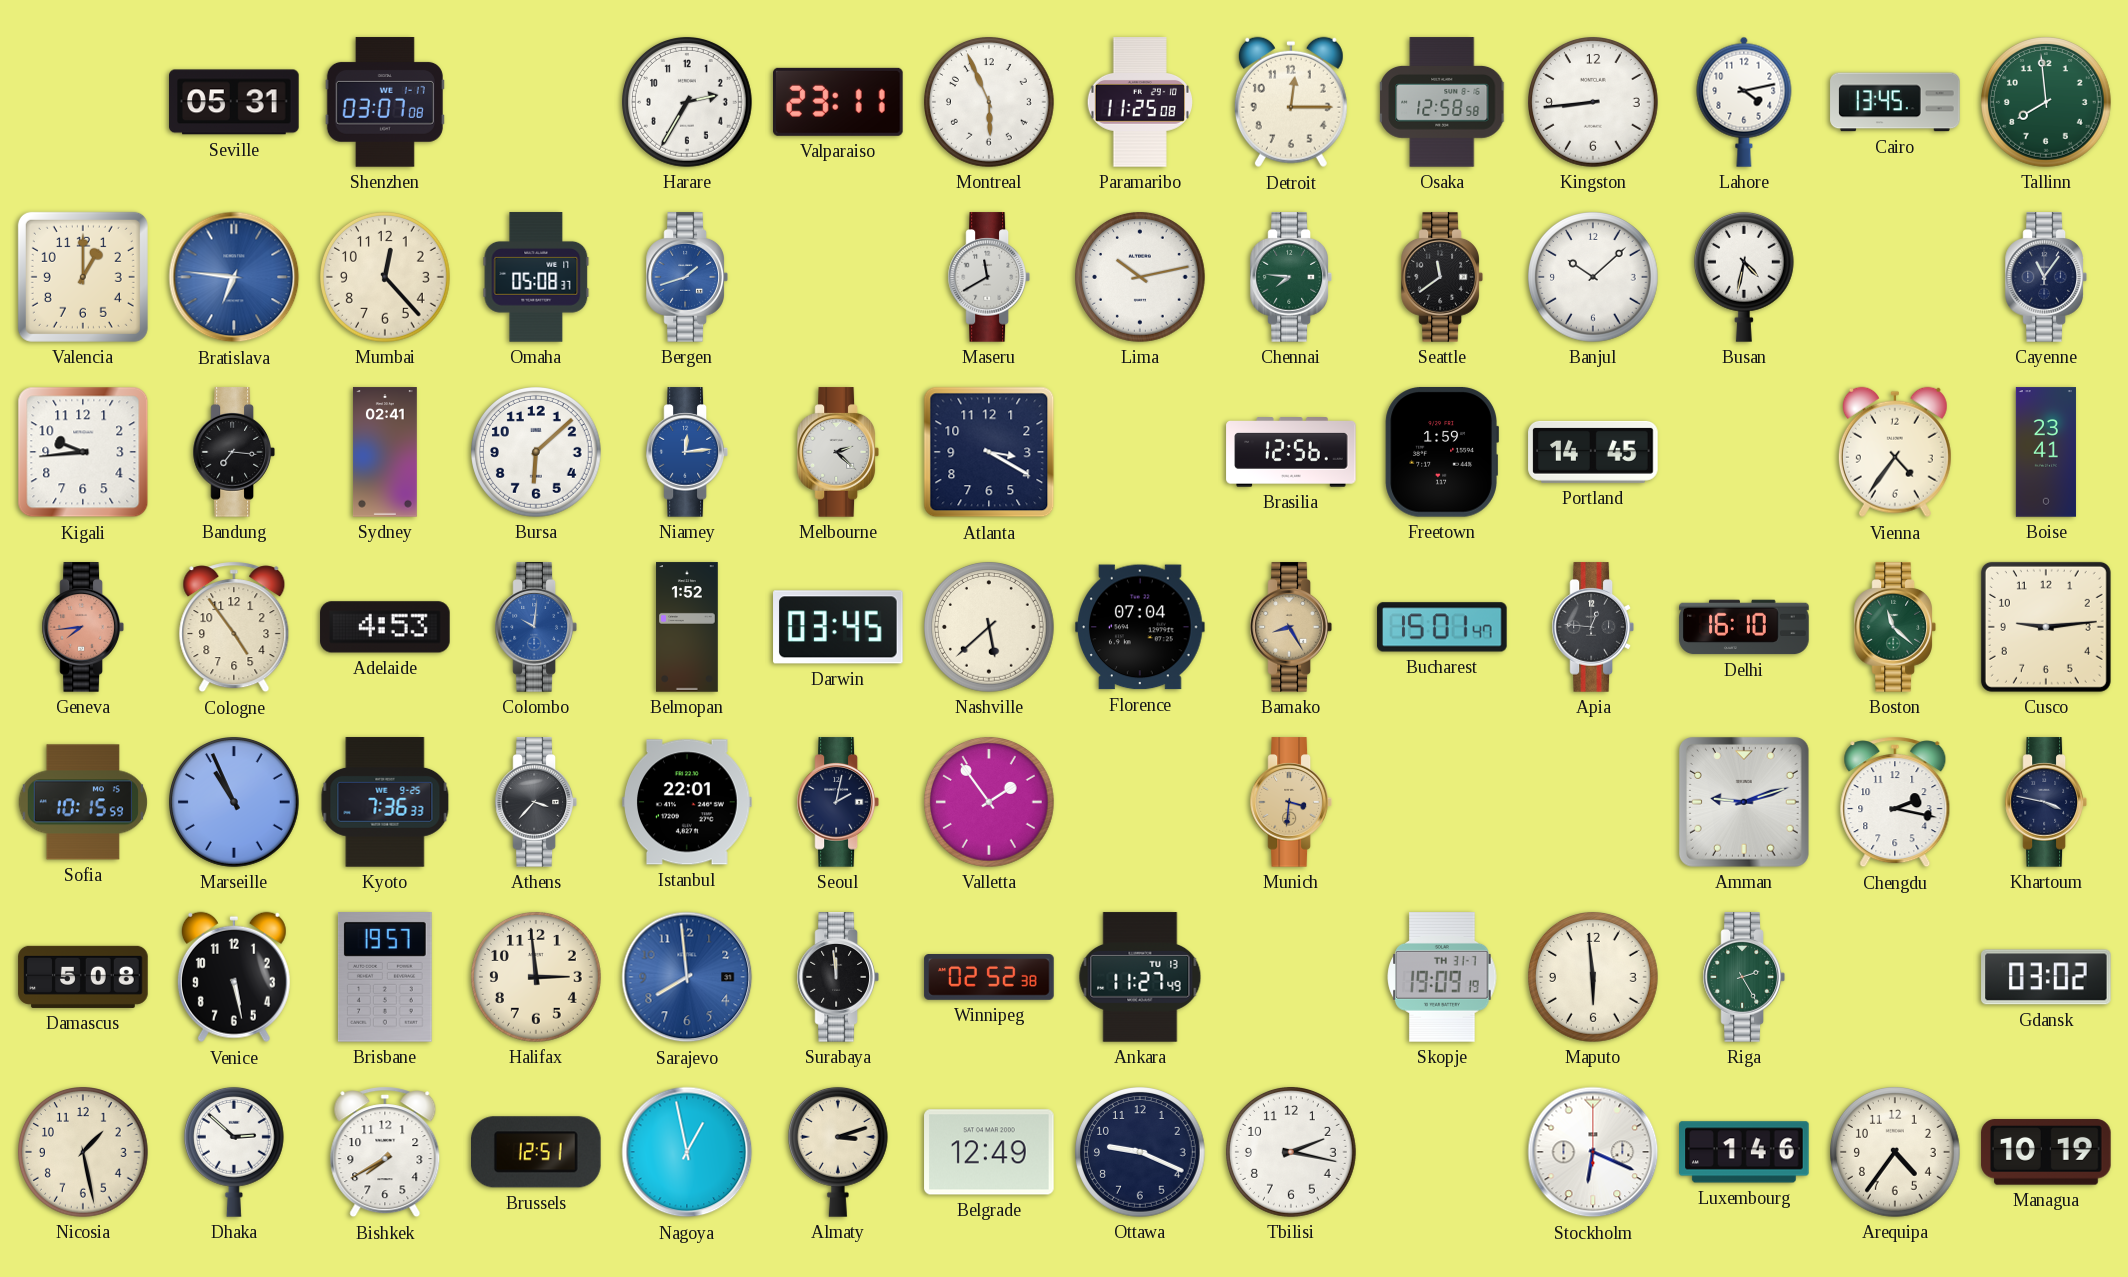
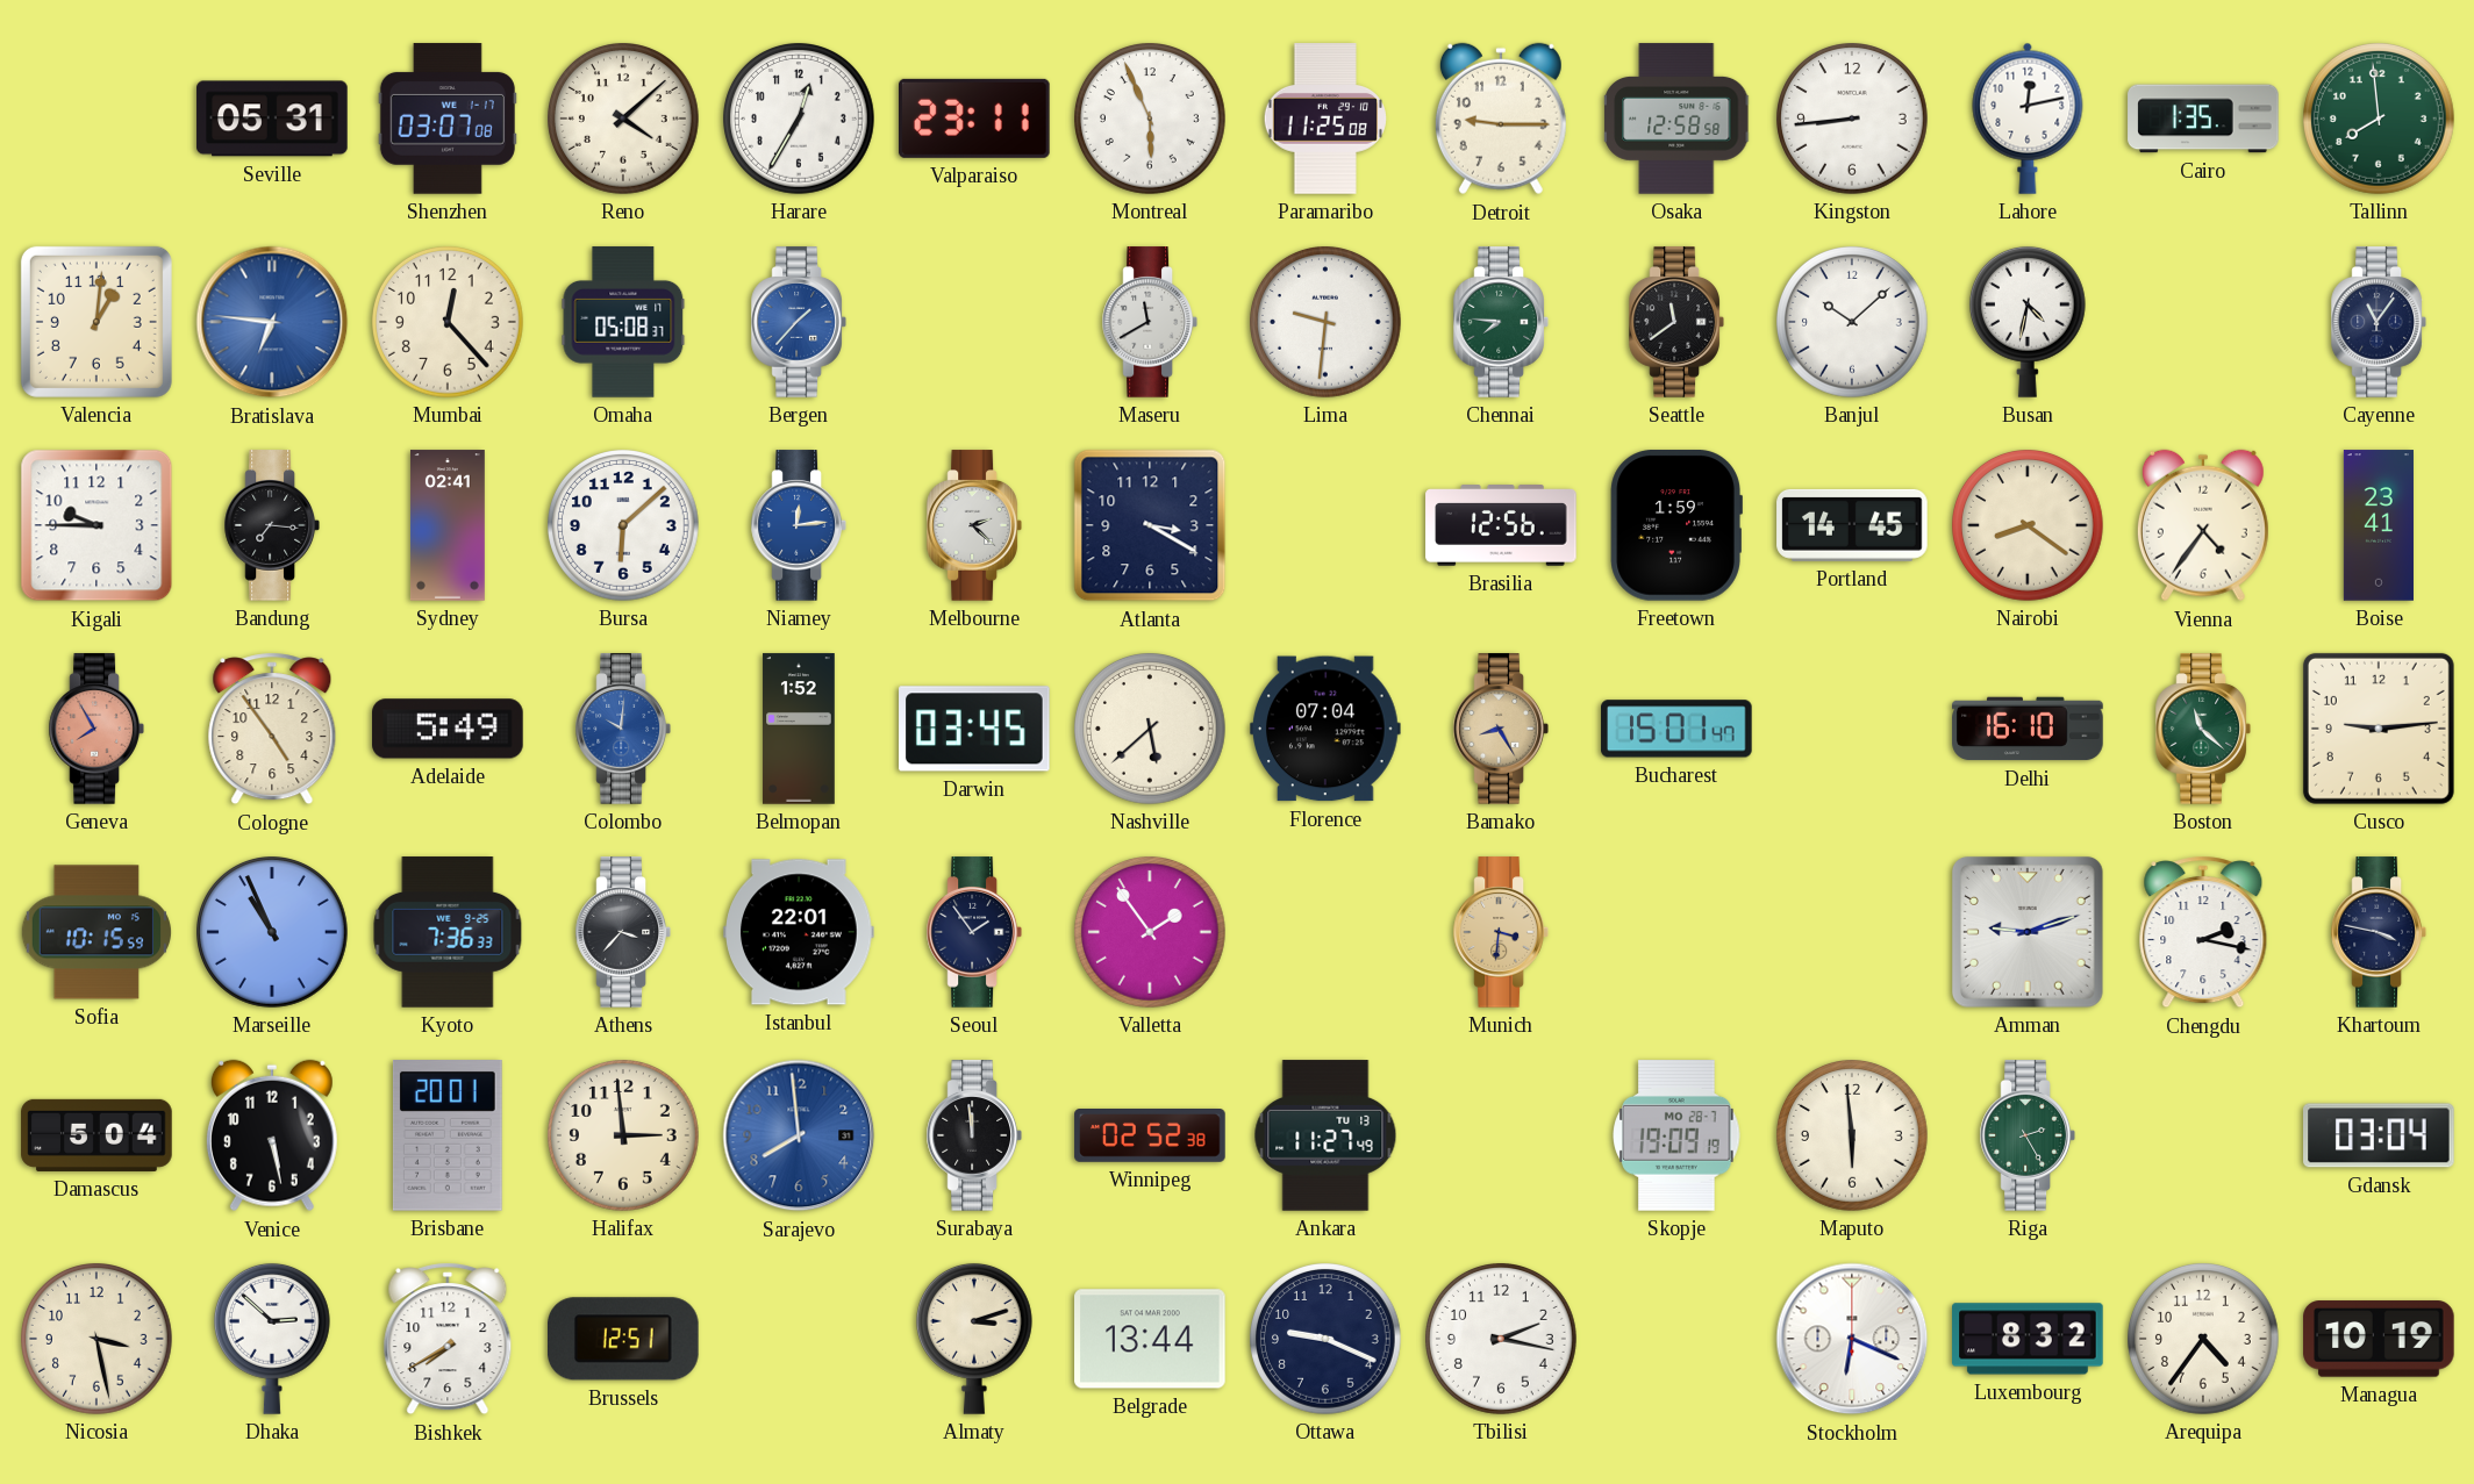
Reno: none -> 4:08 (624, 120)
Harare: 2:35 -> 12:35 (800, 120)
Detroit: 12:15 -> 9:15 (1501, 119)
Lahore: 4:13 -> 12:13 (2028, 119)
Cairo: 13:45 -> 1:35 (2203, 119)
Valencia: 1:00 -> 1:01 (96, 322)
Bergen: 1:42 -> 1:37 (799, 322)
Lima: 10:13 -> 9:31 (1327, 323)
Kigali: 9:44 -> 9:45 (96, 525)
Nairobi: none -> 8:21 (2029, 526)
Geneva: 7:44 -> 7:55 (96, 729)
Adelaide: 4:53 -> 5:49 (448, 729)
Apia: 12:46 -> none (1593, 627)
Seoul: 2:02 -> 1:54 (974, 932)
Damascus: 5:08 -> 5:04 (96, 1135)
Brisbane: 19:57 -> 20:01 (448, 1137)
Skopje date: TH 31-7 -> MO 28-7 (1676, 1135)
Gdansk: 03:02 -> 03:04 (2379, 1135)
Nicosia: 1:28 -> 3:28 (98, 1340)
Nagoya: 12:58 -> none (687, 1152)
Belgrade: 12:49 -> 13:44 (1150, 1339)
Luxembourg: 1:46 -> 8:32 (2028, 1339)
